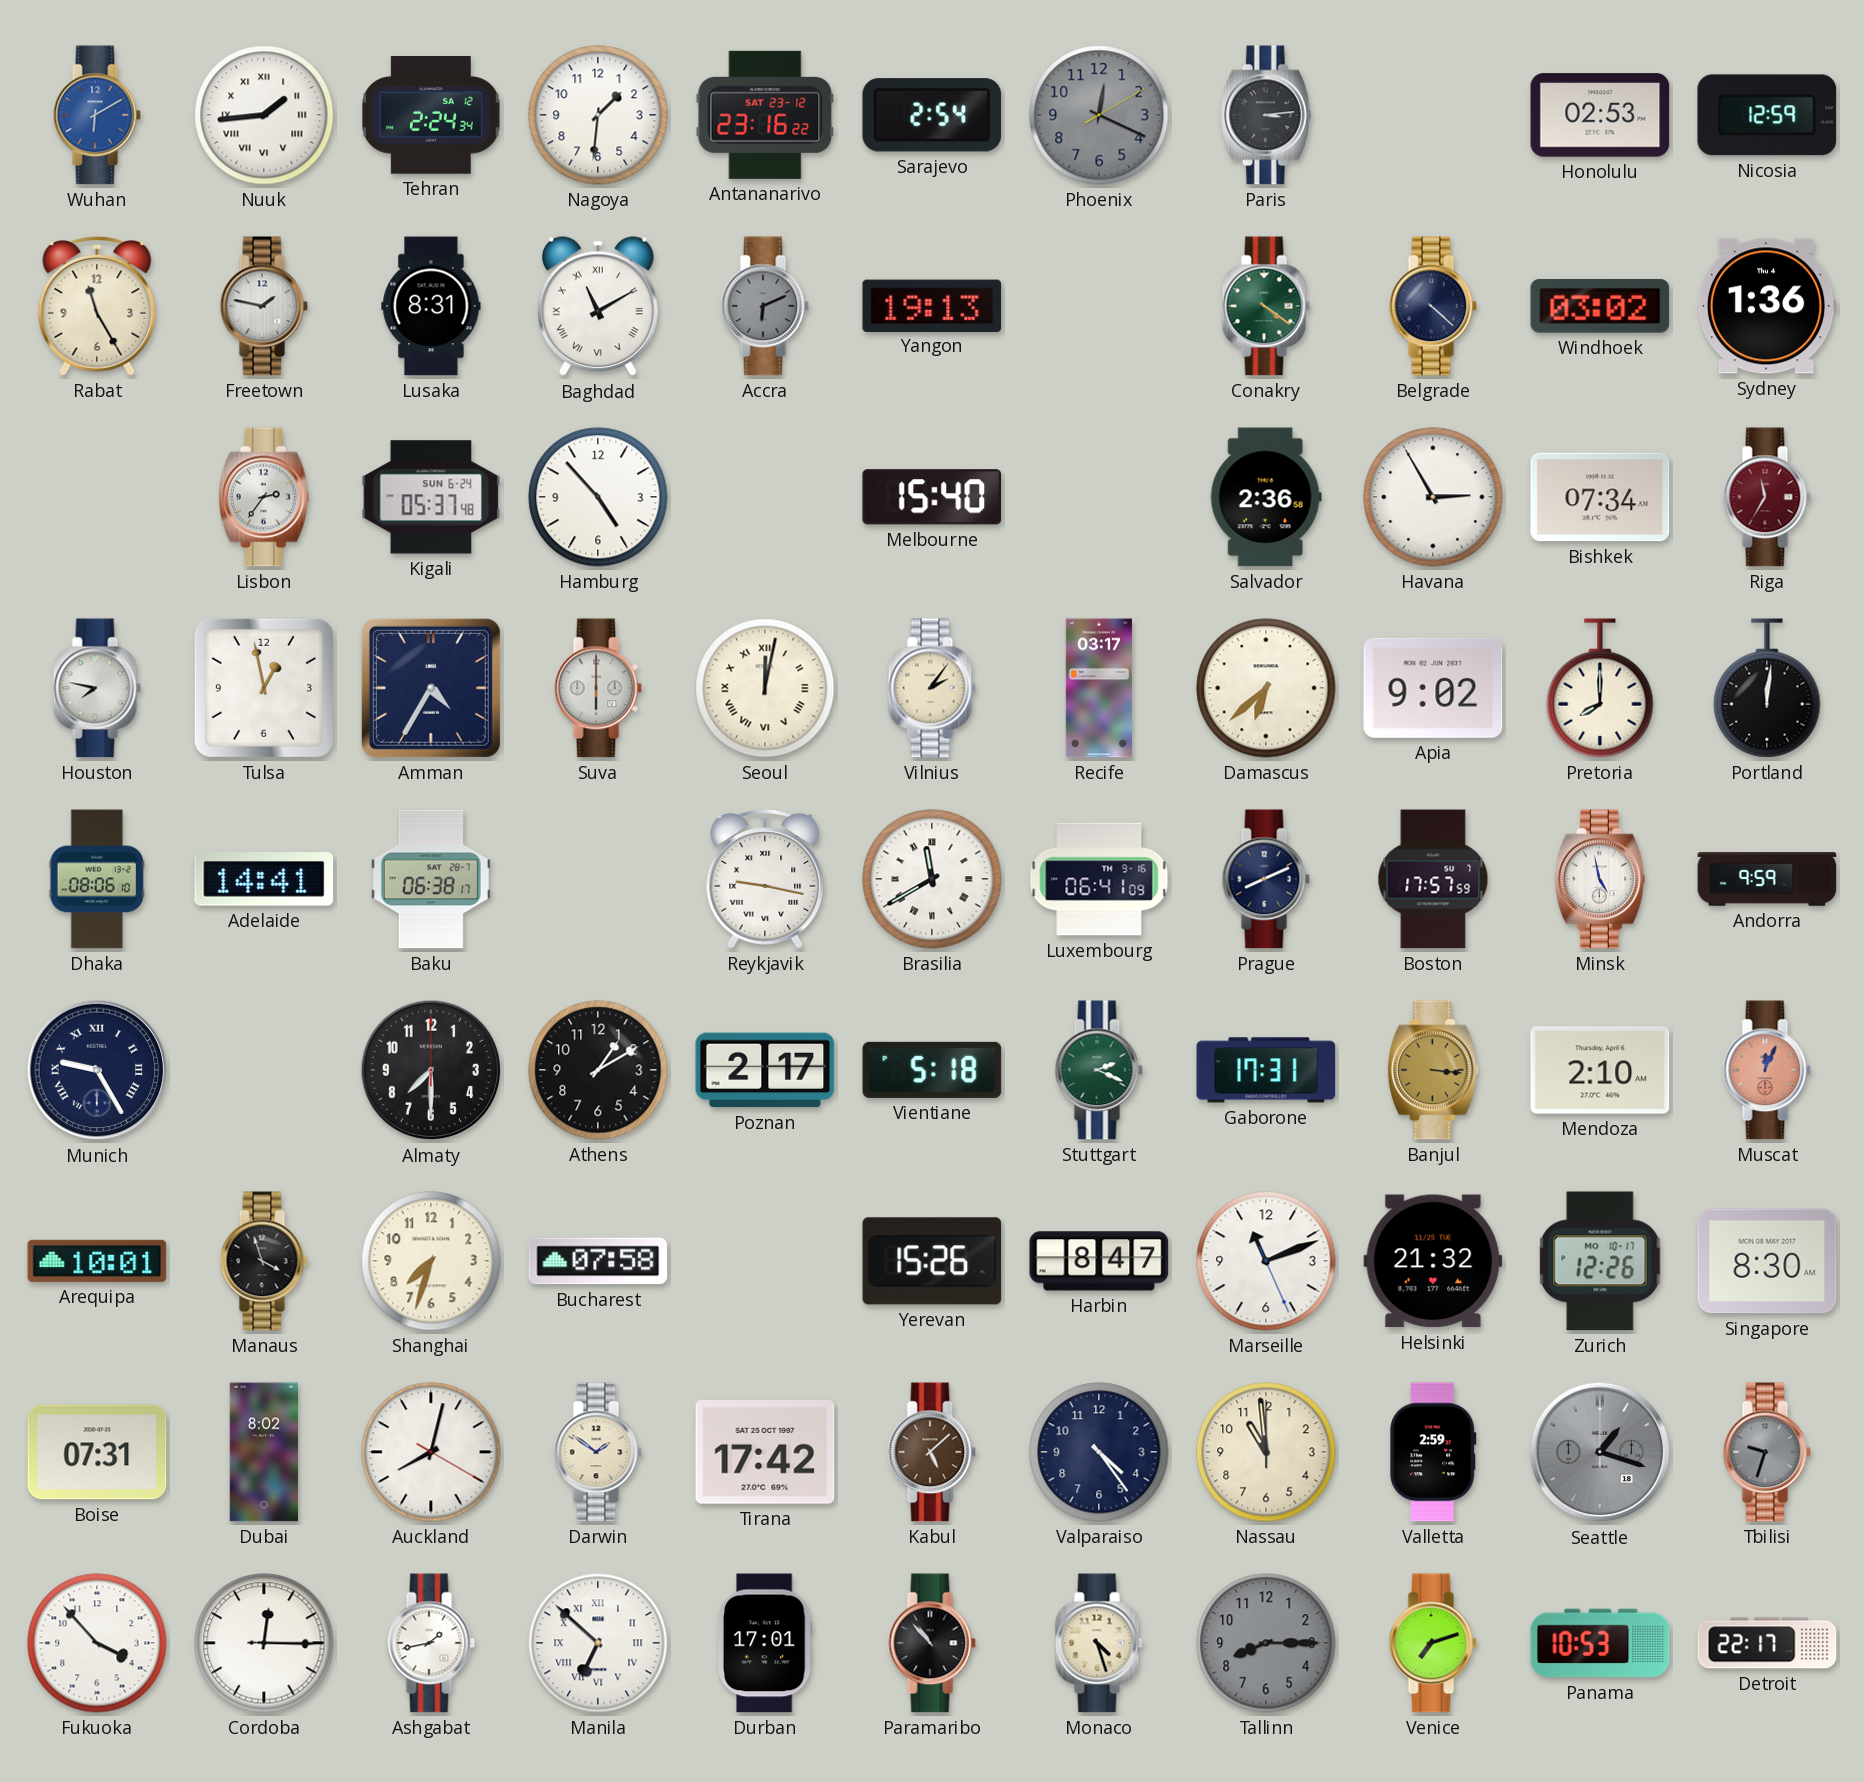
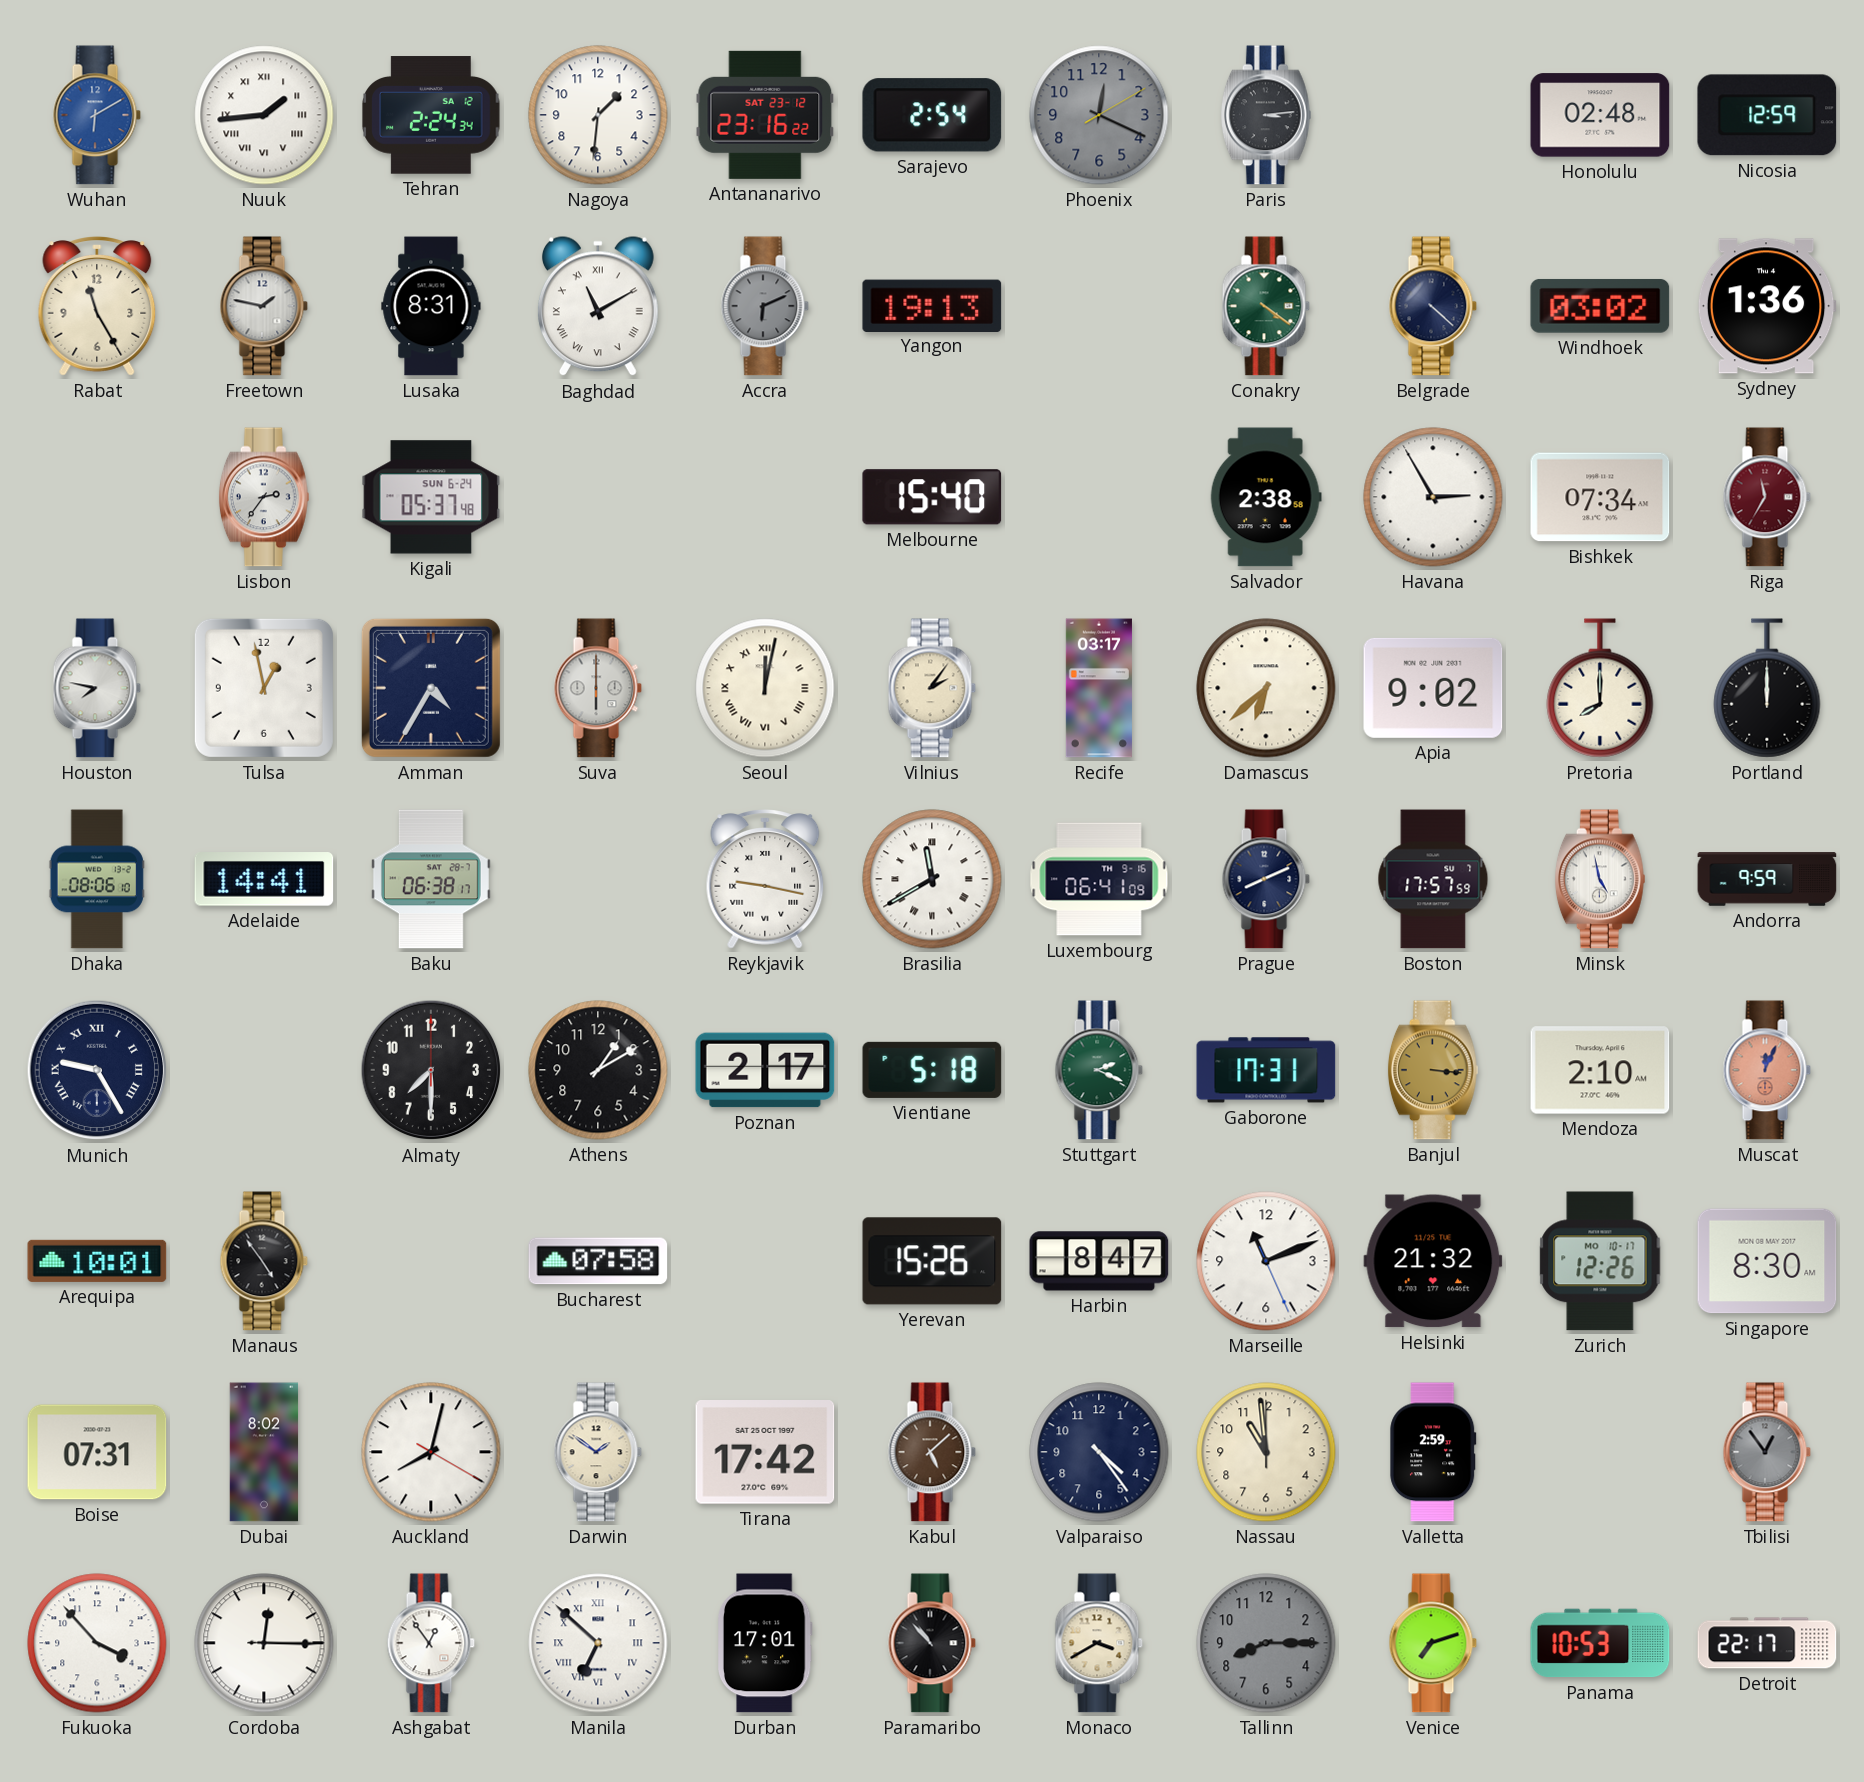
Honolulu: 02:53 -> 02:48 (1600, 115)
Hamburg: 4:53 -> none (598, 497)
Salvador: 2:36 -> 2:38 (1266, 497)
Portland: 12:01 -> 12:00 (1767, 688)
Manaus: 3:57 -> 4:54 (264, 1261)
Shanghai: 7:33 -> none (431, 1261)
Seattle: 1:18 -> none (1600, 1452)
Tbilisi: 9:33 -> 12:54 (1767, 1452)
Ashgabat: 1:43 -> 12:54 (431, 1643)
Monaco: 4:27 -> 3:40 (1099, 1643)
